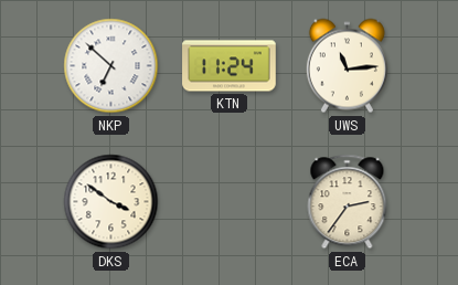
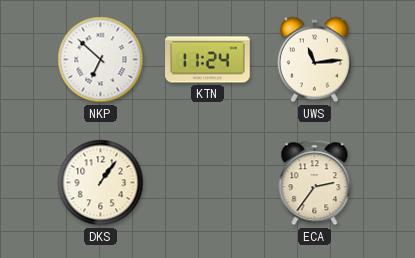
DKS: 3:51 -> 1:06 (101, 183)
